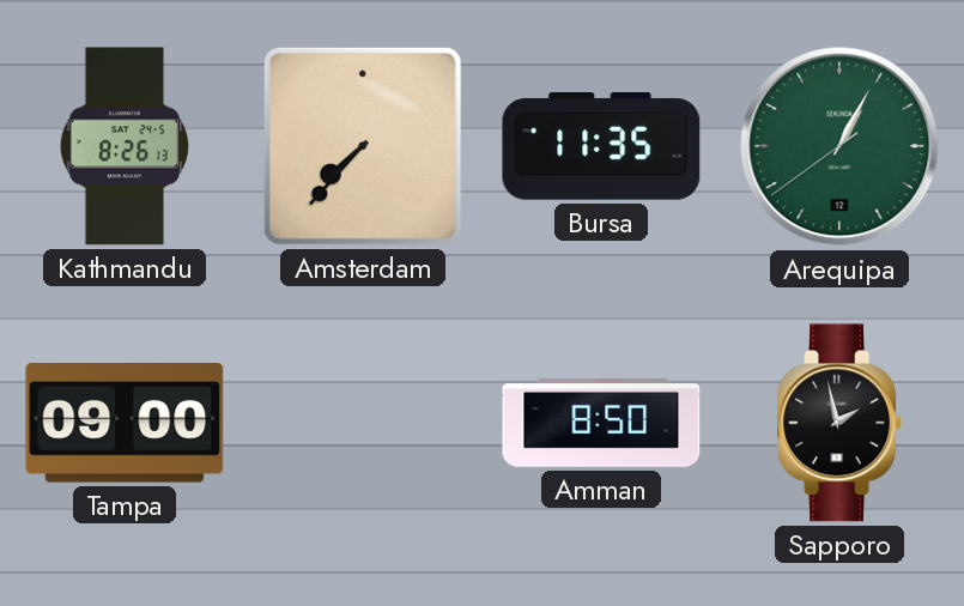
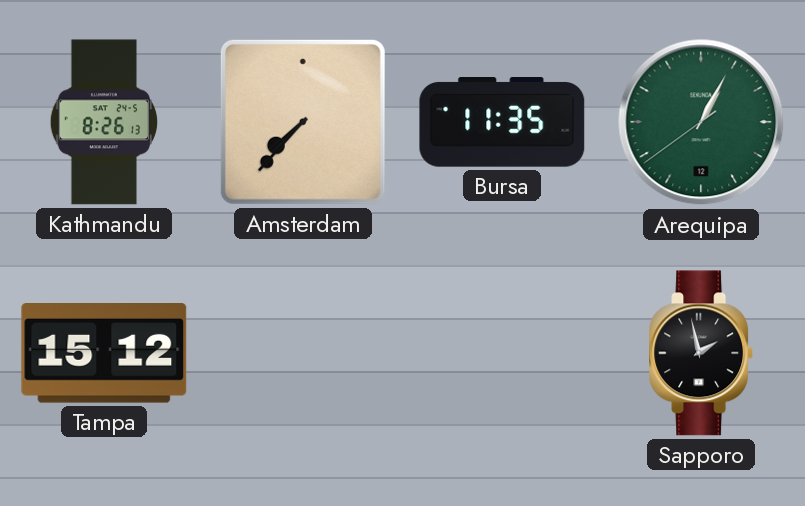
Tampa: 09:00 -> 15:12 (104, 353)
Amman: 8:50 -> none (601, 424)
